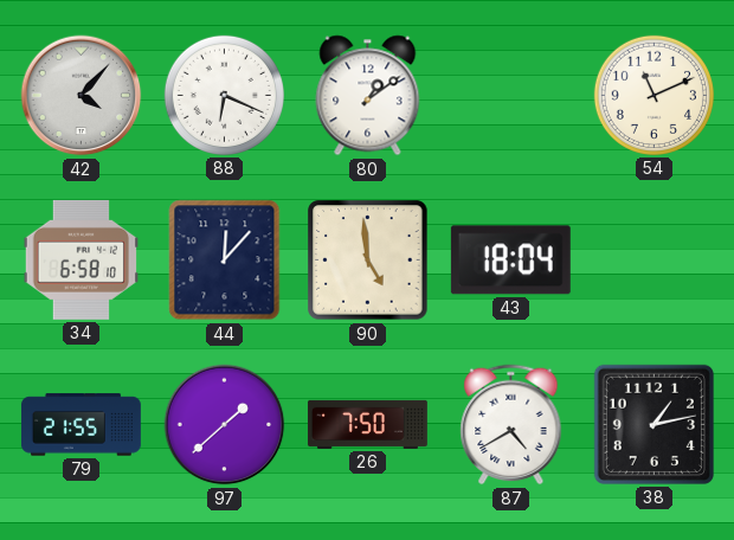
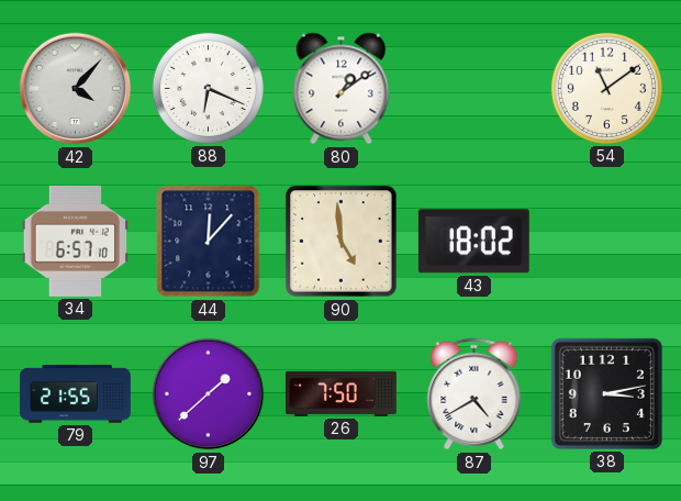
54: 11:11 -> 11:09 (606, 88)
34: 6:58 -> 6:57 (75, 241)
43: 18:04 -> 18:02 (473, 242)
38: 1:13 -> 3:13 (606, 393)
